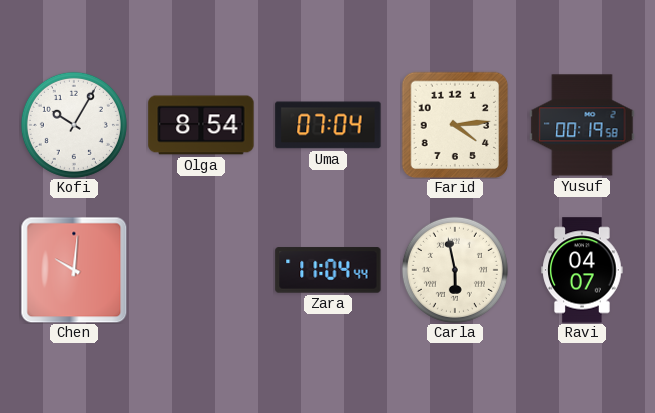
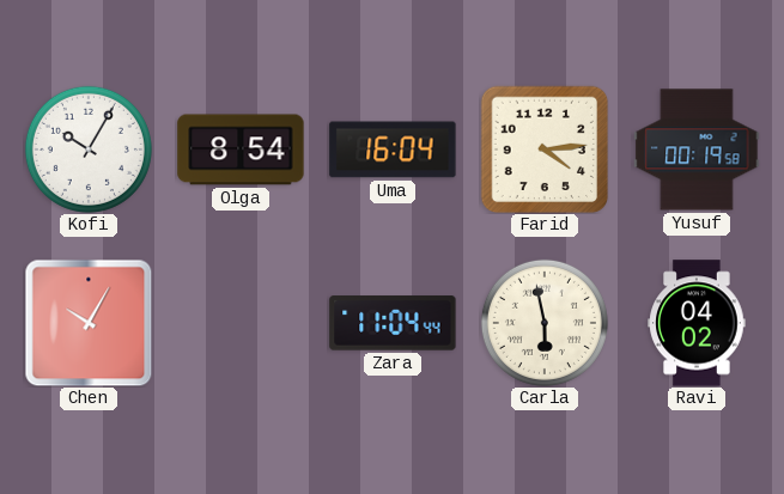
Uma: 07:04 -> 16:04 (393, 150)
Chen: 10:01 -> 10:05 (89, 323)
Ravi: 04:07 -> 04:02 (697, 323)
